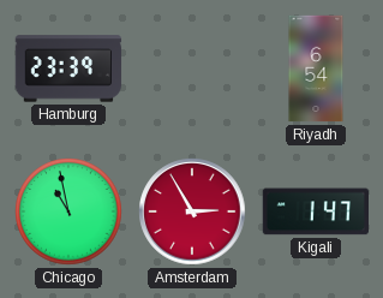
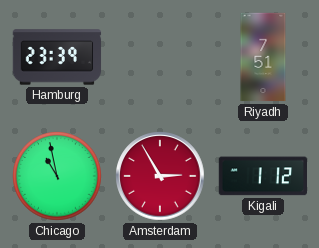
Riyadh: 6:54 -> 7:51 (263, 57)
Kigali: 1:47 -> 1:12 (262, 176)
